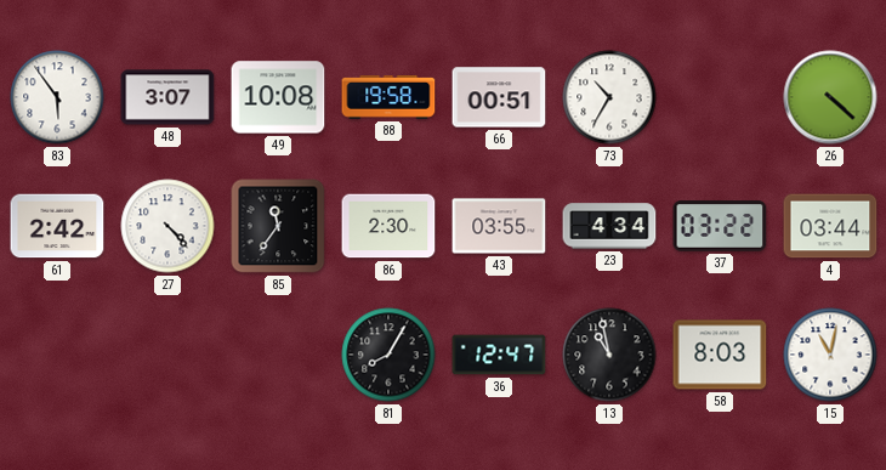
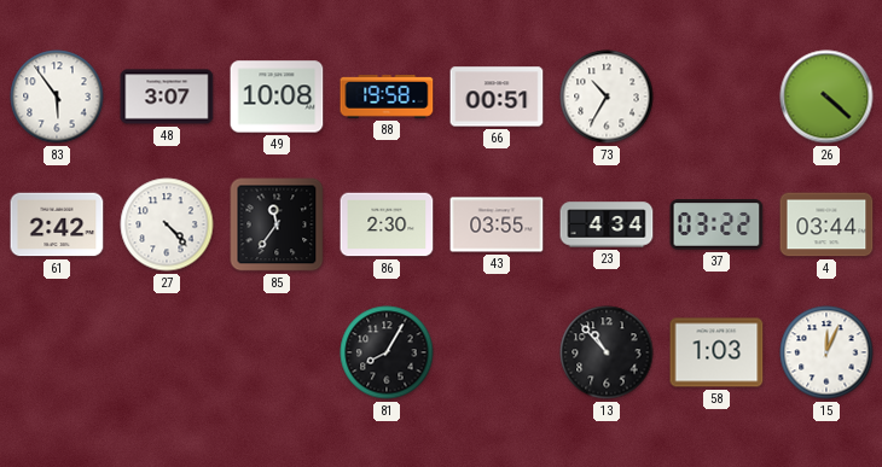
36: 12:47 -> none (499, 355)
13: 10:58 -> 10:53 (607, 352)
58: 8:03 -> 1:03 (716, 352)
15: 11:02 -> 12:04 (826, 352)
